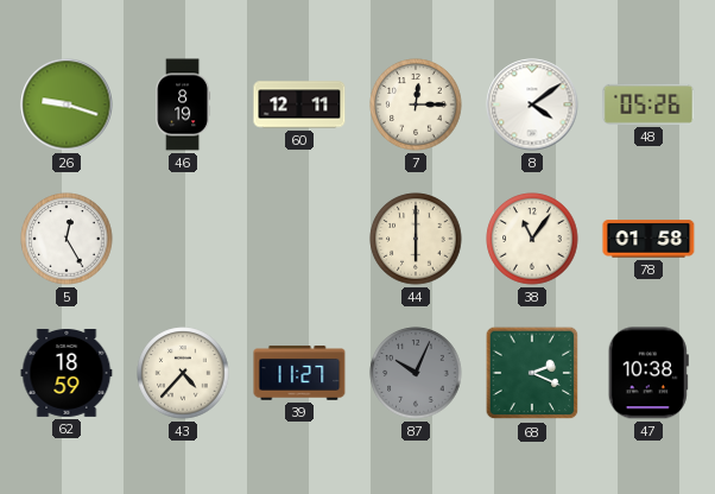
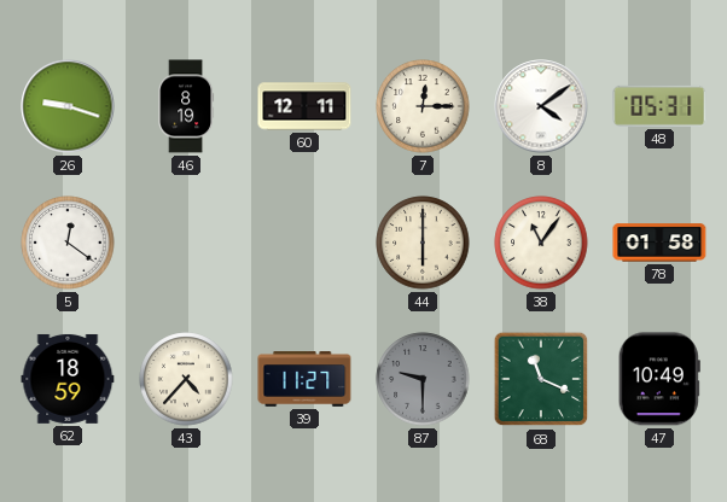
48: 05:26 -> 05:31 (659, 106)
5: 12:25 -> 12:21 (68, 243)
87: 10:04 -> 9:30 (423, 379)
68: 2:19 -> 11:19 (541, 379)
47: 10:38 -> 10:49 (659, 379)
